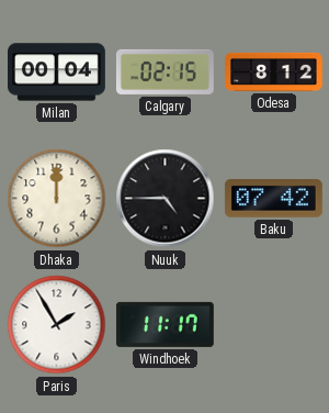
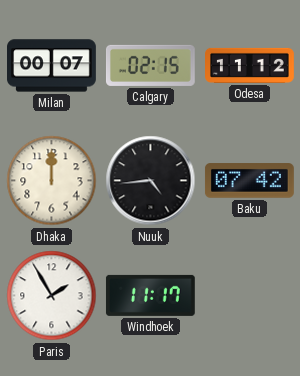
Milan: 00:04 -> 00:07 (52, 66)
Odesa: 8:12 -> 11:12 (250, 65)
Nuuk: 4:45 -> 4:44 (151, 181)
